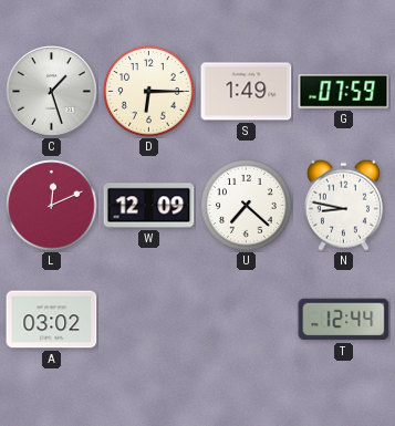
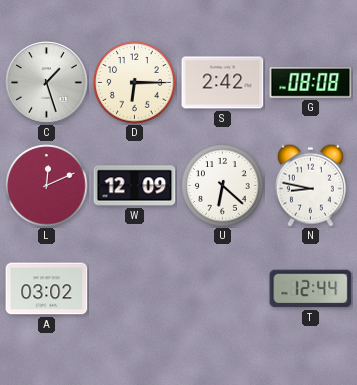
S: 1:49 -> 2:42 (223, 83)
G: 07:59 -> 08:08 (311, 82)
U: 7:22 -> 6:22 (223, 186)
